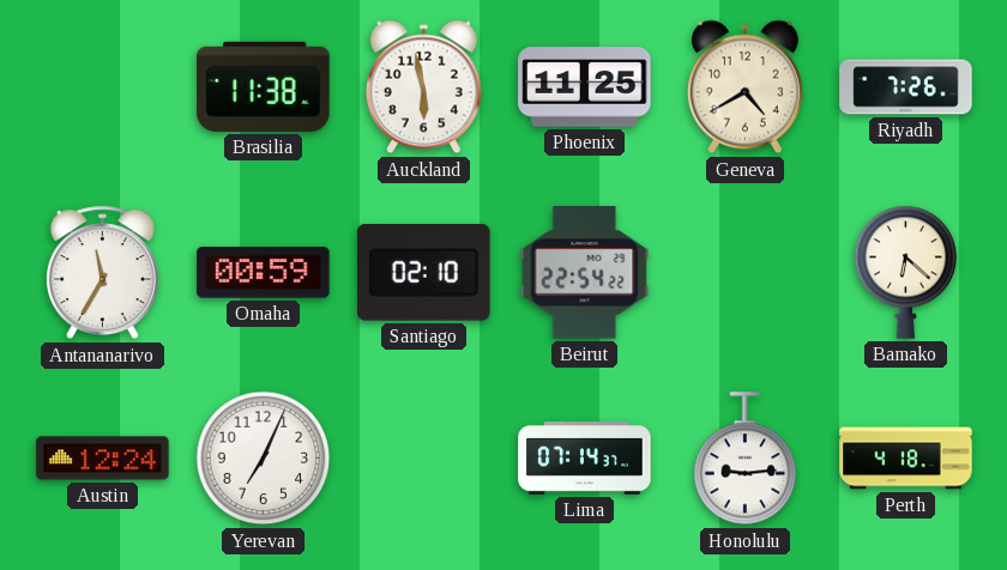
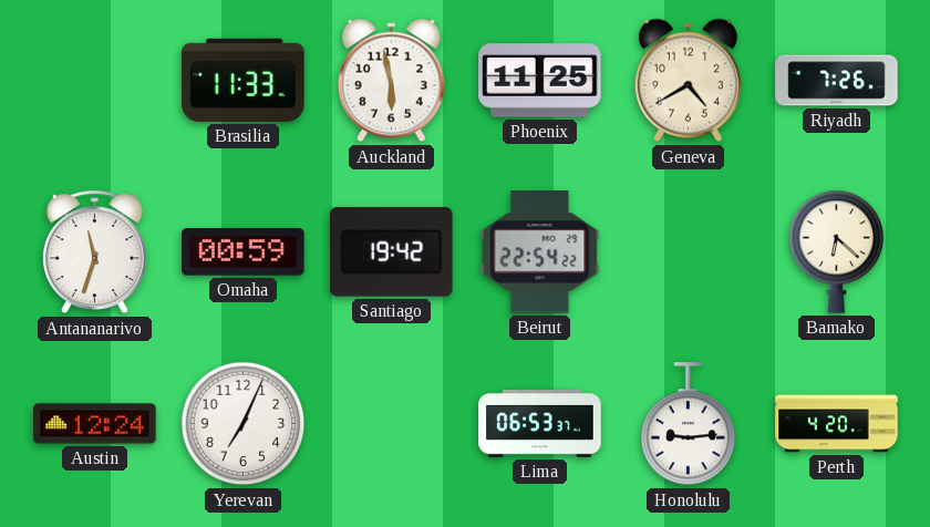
Brasilia: 11:38 -> 11:33 (244, 80)
Antananarivo: 11:35 -> 11:33 (94, 252)
Santiago: 02:10 -> 19:42 (392, 252)
Lima: 07:14 -> 06:53 (540, 424)
Perth: 4:18 -> 4:20 (837, 424)
